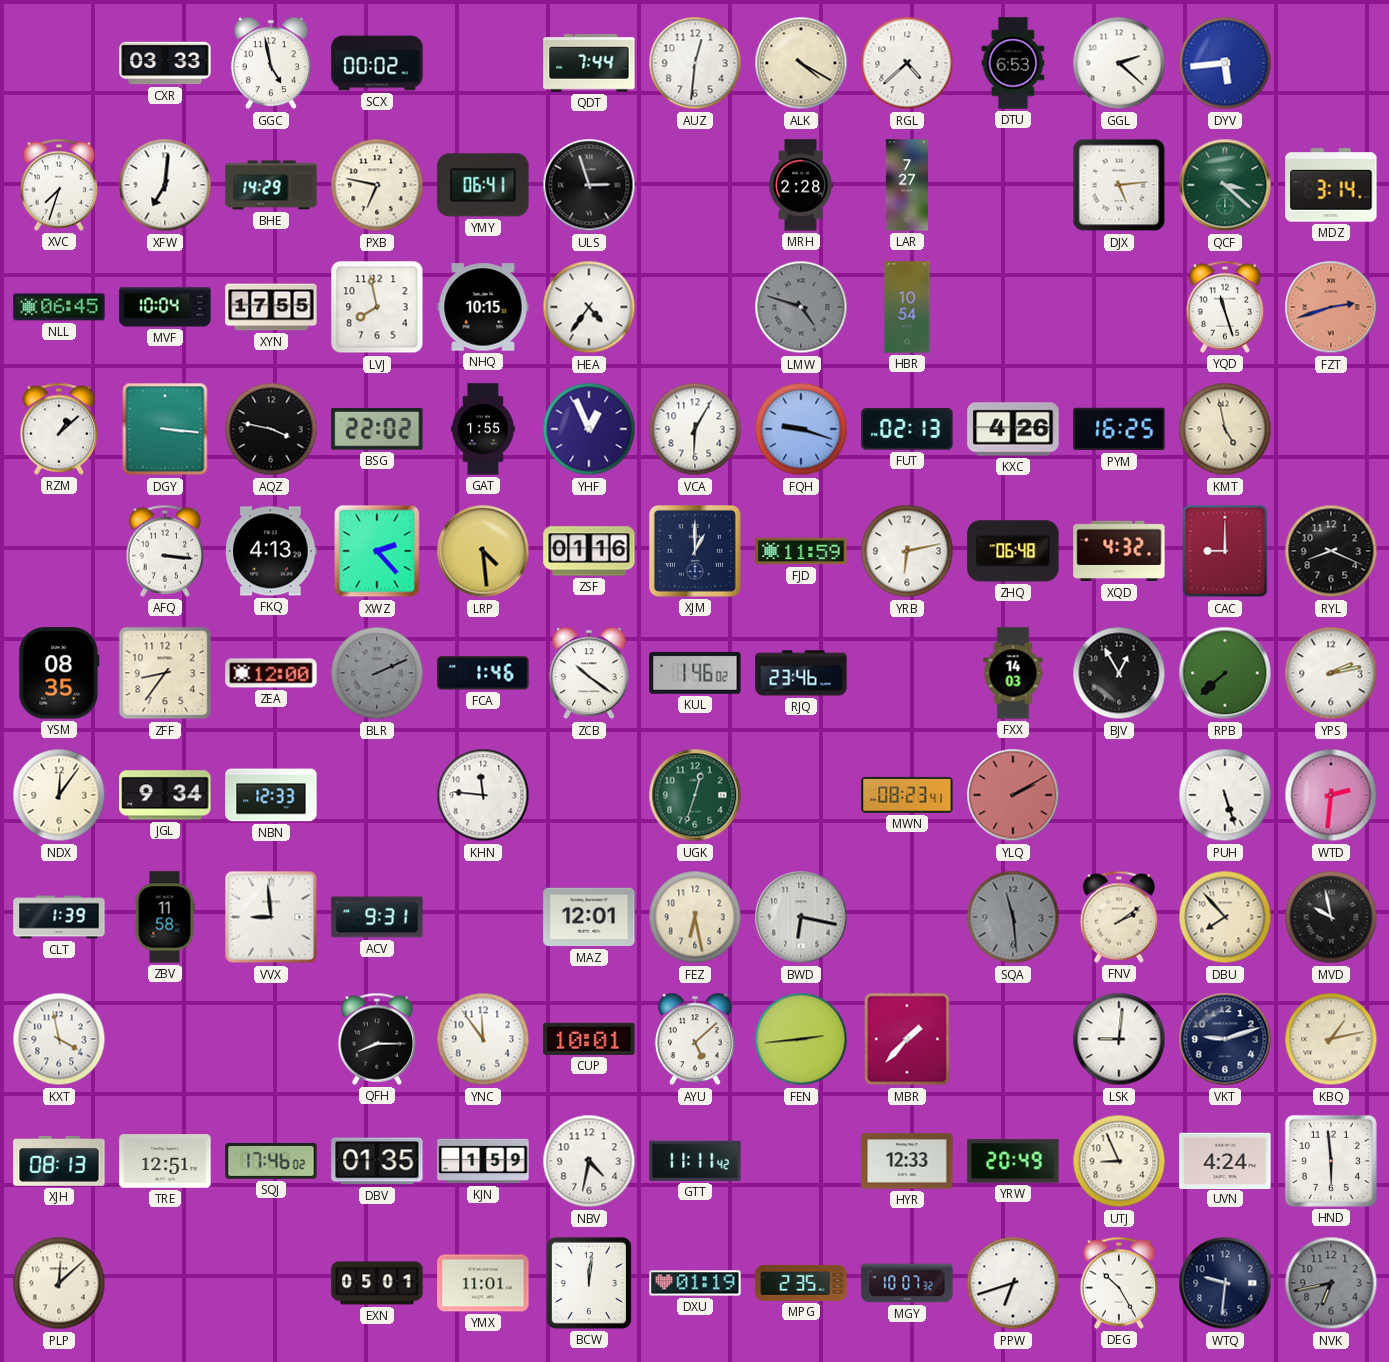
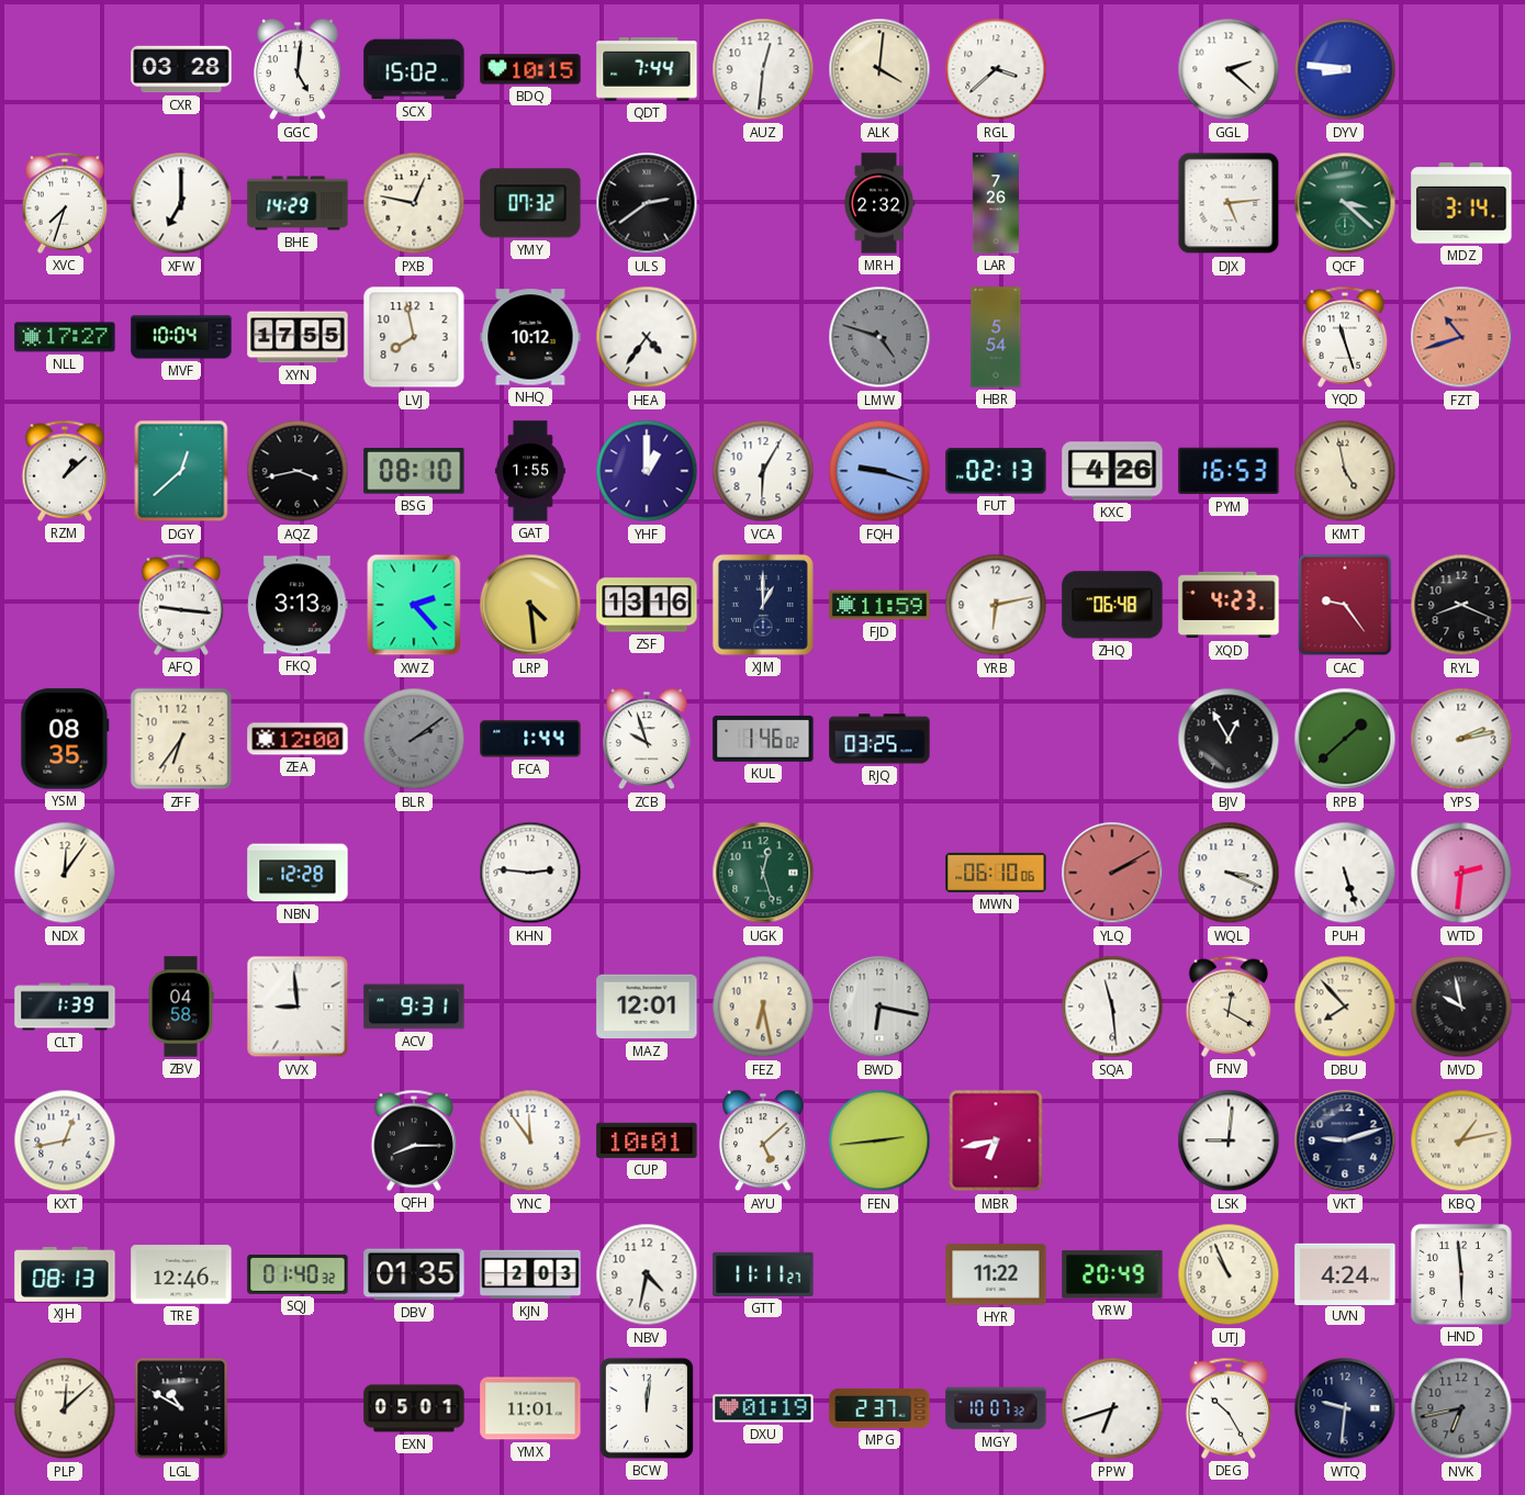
CXR: 03:33 -> 03:28 (181, 69)
GGC: 4:58 -> 5:01 (298, 69)
SCX: 00:02 -> 15:02 (414, 69)
BDQ: none -> 10:15 (530, 69)
ALK: 4:20 -> 4:01 (879, 69)
RGL: 4:38 -> 3:38 (996, 69)
DTU: 6:53 -> none (1013, 63)
DYV: 5:44 -> 8:46 (1345, 69)
XFW: 7:01 -> 7:00 (181, 203)
PXB: 6:47 -> 12:47 (414, 203)
YMY: 06:41 -> 07:32 (530, 203)
ULS: 2:57 -> 2:39 (647, 203)
MRH: 2:28 -> 2:32 (879, 203)
LAR: 7:27 -> 7:26 (995, 203)
NLL: 06:45 -> 17:27 (65, 337)
NHQ: 10:15 -> 10:12 (530, 337)
HBR: 10:54 -> 5:54 (996, 337)
FZT: 2:42 -> 10:42 (1461, 337)
DGY: 3:16 -> 12:38 (181, 471)
AQZ: 3:47 -> 3:43 (298, 471)
BSG: 22:02 -> 08:10 (414, 471)
YHF: 12:56 -> 1:00 (647, 471)
PYM: 16:25 -> 16:53 (1229, 471)
AFQ: 3:16 -> 9:16 (181, 605)
FKQ: 4:13 -> 3:13 (298, 605)
ZSF: 01:16 -> 13:16 (647, 605)
XQD: 4:32 -> 4:23 (1229, 605)
CAC: 9:00 -> 9:24 (1345, 605)
ZFF: 8:36 -> 6:36 (181, 739)
BLR: 2:11 -> 2:09 (414, 739)
FCA: 1:46 -> 1:44 (530, 739)
ZCB: 10:21 -> 9:57 (647, 739)
RJQ: 23:46 -> 03:25 (879, 739)
FXX: 14:03 -> none (1013, 673)
RPB: 7:38 -> 1:38 (1345, 739)
JGL: 9:34 -> none (165, 795)
NBN: 12:33 -> 12:28 (298, 873)
KHN: 11:46 -> 2:46 (530, 873)
UGK: 12:33 -> 12:27 (763, 873)
MWN: 08:23 -> 06:10 (996, 873)
WQL: none -> 3:19 (1229, 873)
ZBV: 11:58 -> 04:58 (181, 1007)
SQA dial: grey -> white (1112, 1007)
FNV: 2:09 -> 12:20 (1229, 1007)
KXT: 3:58 -> 12:43 (65, 1140)
MBR: 1:37 -> 6:43 (996, 1140)
TRE: 12:51 -> 12:46 (181, 1274)
SQJ: 17:46 -> 01:40 (298, 1274)
KJN: 1:59 -> 2:03 (530, 1274)
GTT: 11:11:42 -> 11:11:27 (763, 1274)
HYR: 12:33 -> 11:22 (996, 1274)
UTJ: 8:56 -> 10:56 (1229, 1274)
LGL: none -> 10:50 (181, 1408)
MPG: 2:35 -> 2:37 (879, 1408)
